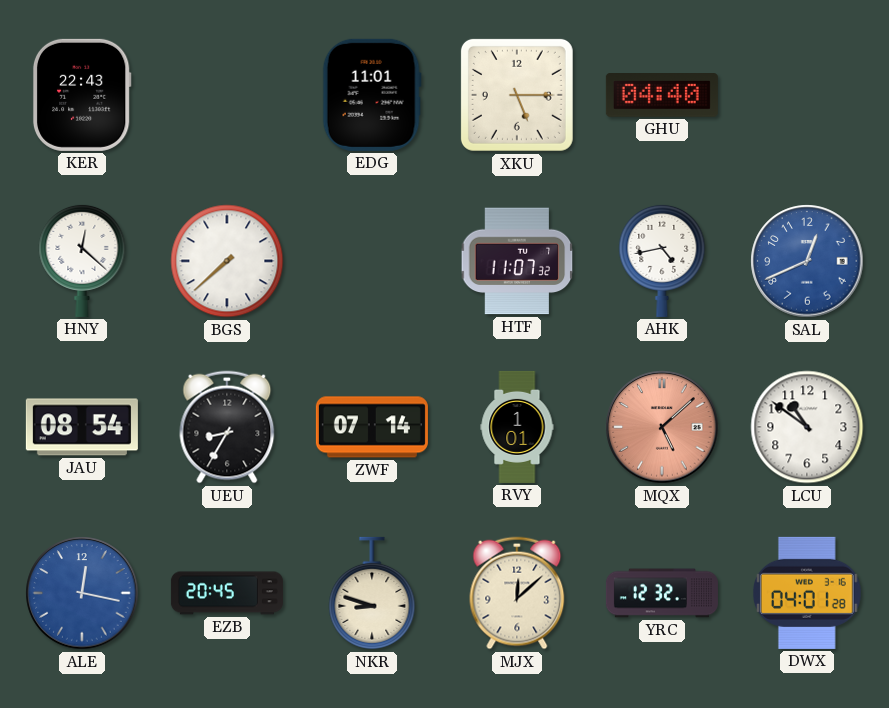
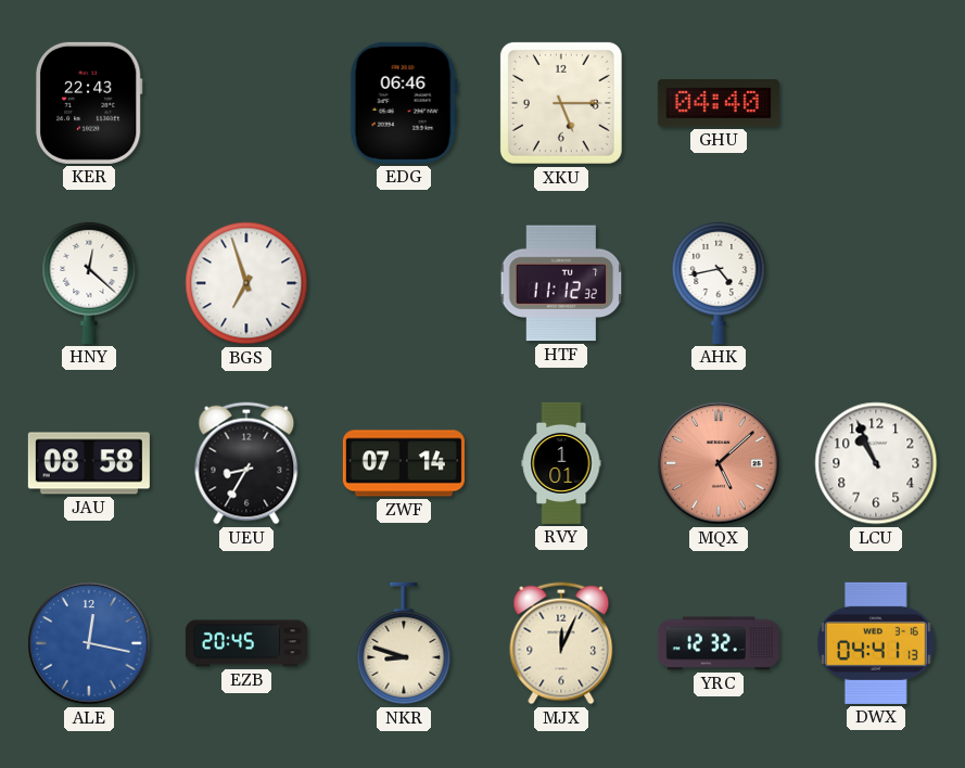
EDG: 11:01 -> 06:46 (404, 103)
BGS: 7:38 -> 6:57 (246, 283)
HTF: 11:07 -> 11:12 (561, 283)
SAL: 12:41 -> none (807, 261)
JAU: 08:54 -> 08:58 (89, 463)
LCU: 10:51 -> 10:56 (876, 463)
MJX: 12:08 -> 12:04 (561, 643)
DWX: 04:01 -> 04:41 (876, 643)
